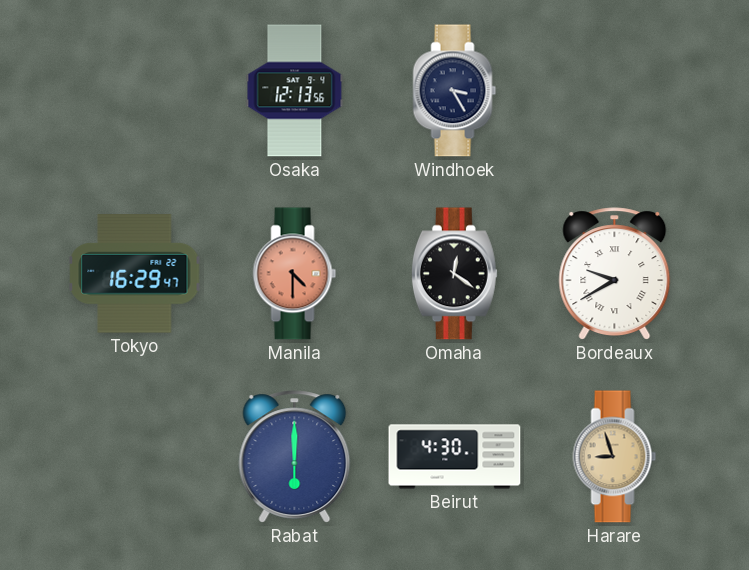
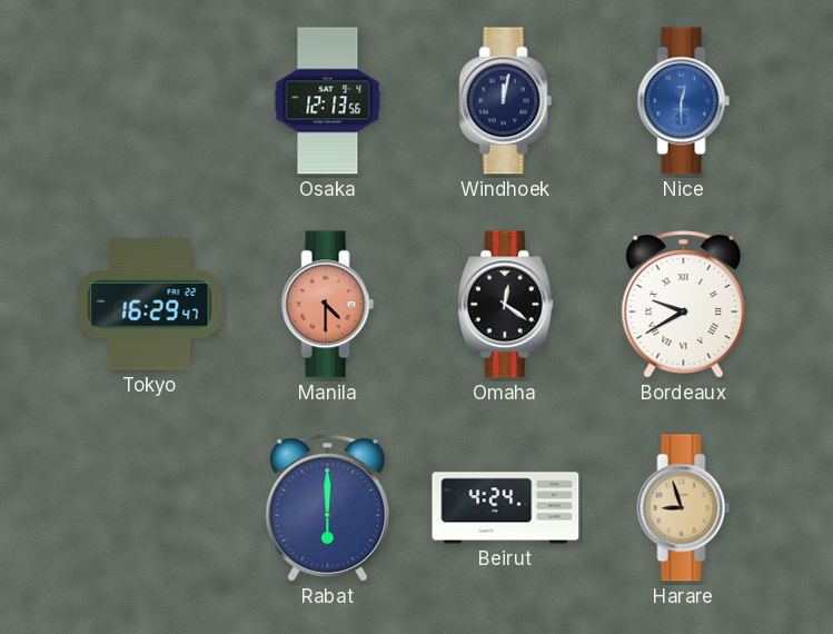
Windhoek: 3:25 -> 12:02 (506, 101)
Nice: none -> 12:30 (684, 101)
Beirut: 4:30 -> 4:24 (506, 508)
